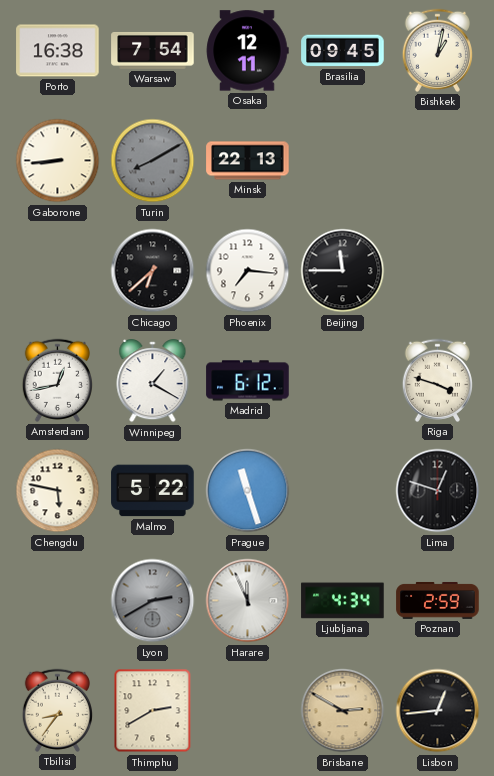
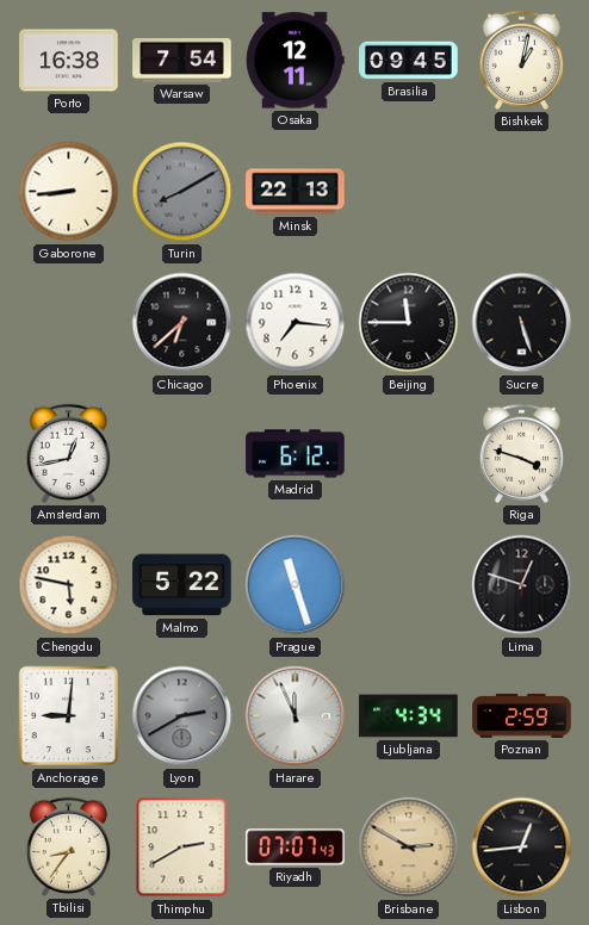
Sucre: none -> 5:27 (522, 323)
Winnipeg: 1:20 -> none (153, 381)
Anchorage: none -> 9:01 (69, 716)
Riyadh: none -> 07:07 (296, 848)
